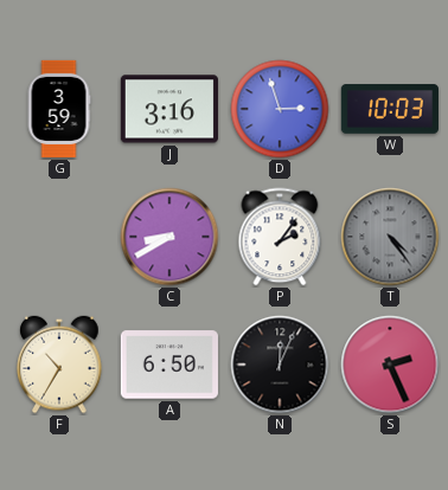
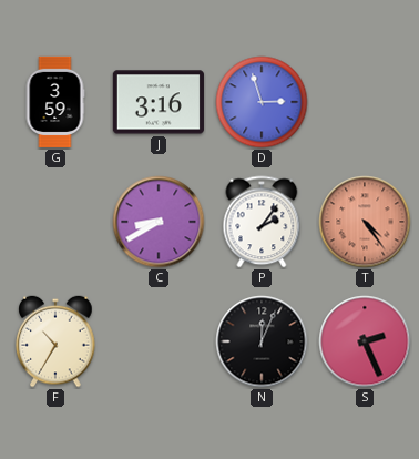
W: 10:03 -> none (390, 109)
T dial: grey -> salmon (365, 222)
A: 6:50 -> none (169, 365)
